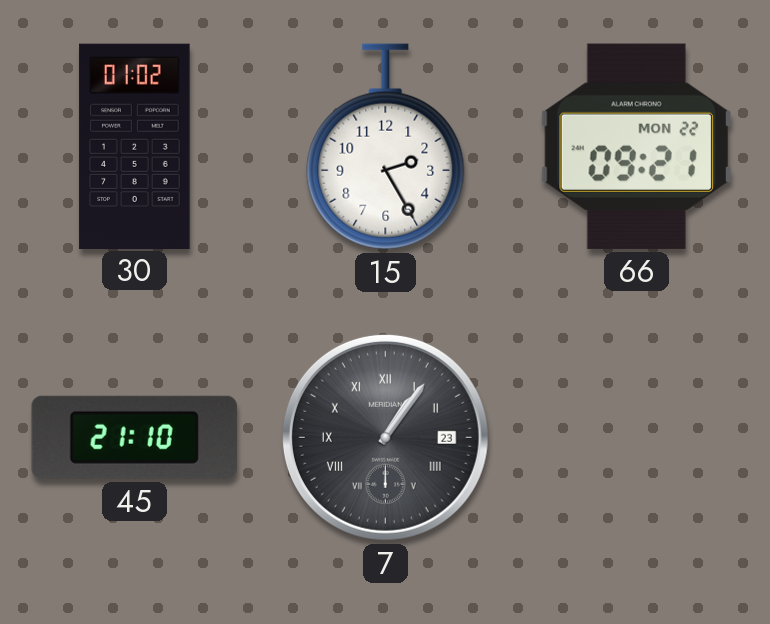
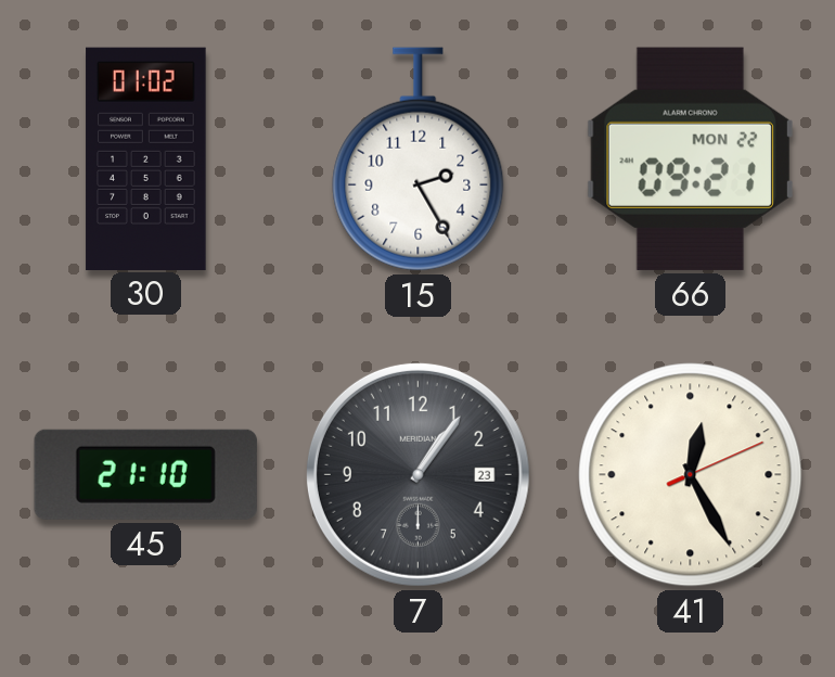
7 numerals: Roman -> Arabic (418, 474)
41: none -> 12:25 (691, 475)
